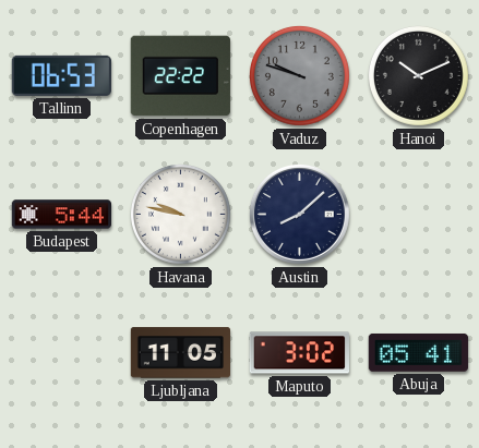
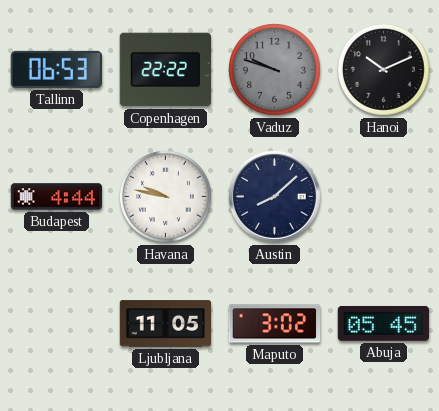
Budapest: 5:44 -> 4:44 (56, 197)
Abuja: 05:41 -> 05:45 (383, 323)
